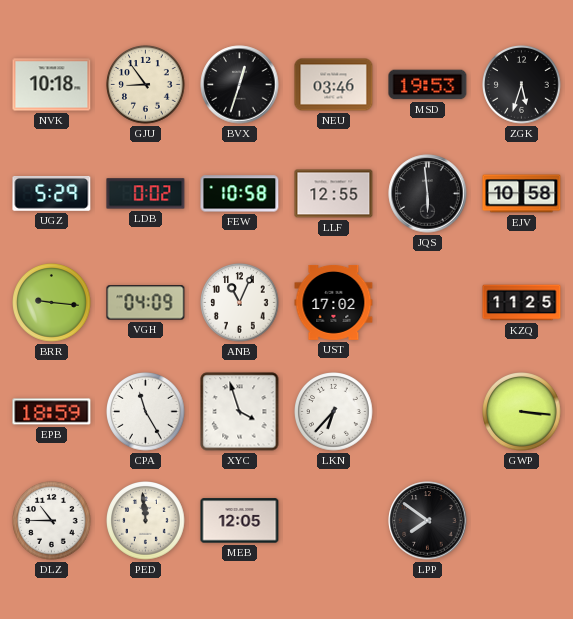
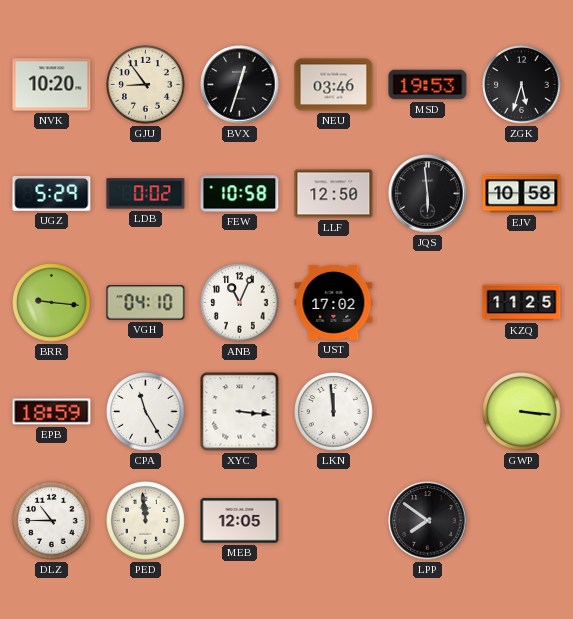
NVK: 10:18 -> 10:20 (52, 85)
LLF: 12:55 -> 12:50 (334, 194)
VGH: 04:09 -> 04:10 (146, 303)
XYC: 3:57 -> 3:16 (240, 412)
LKN: 6:37 -> 11:59 (334, 412)
